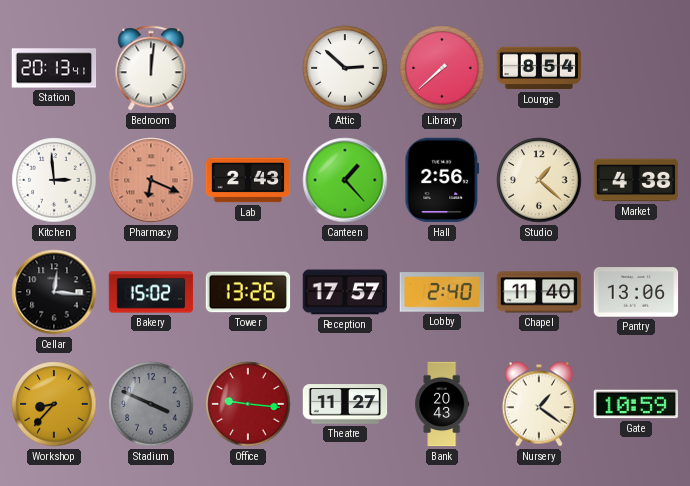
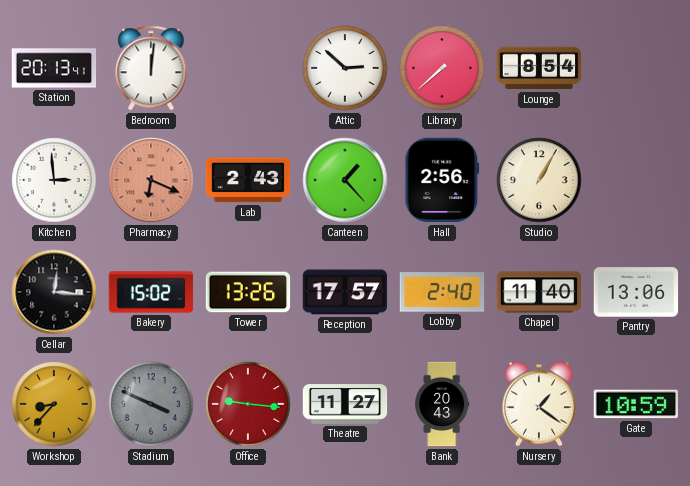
Studio: 1:22 -> 1:05 (539, 180)
Market: 4:38 -> none (636, 180)
